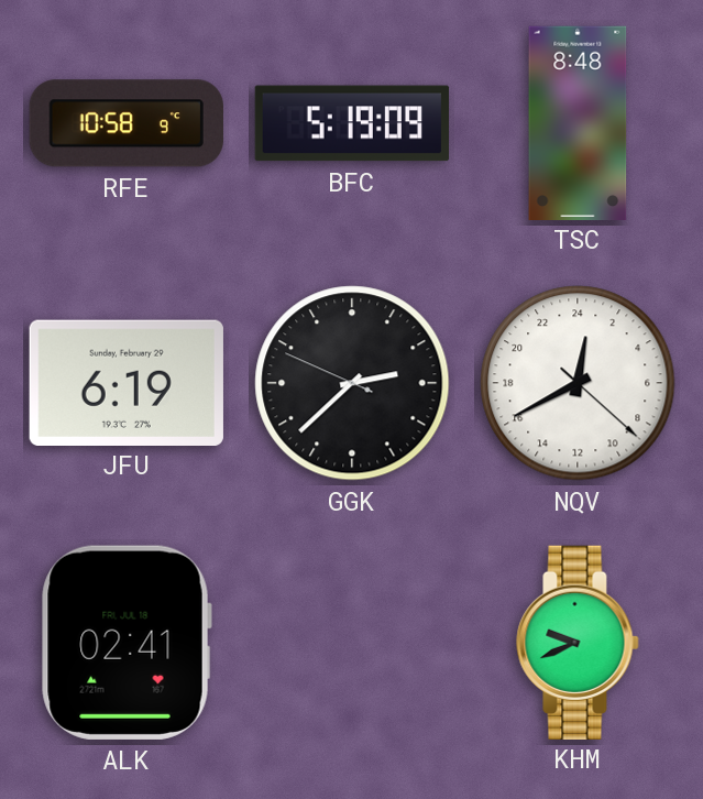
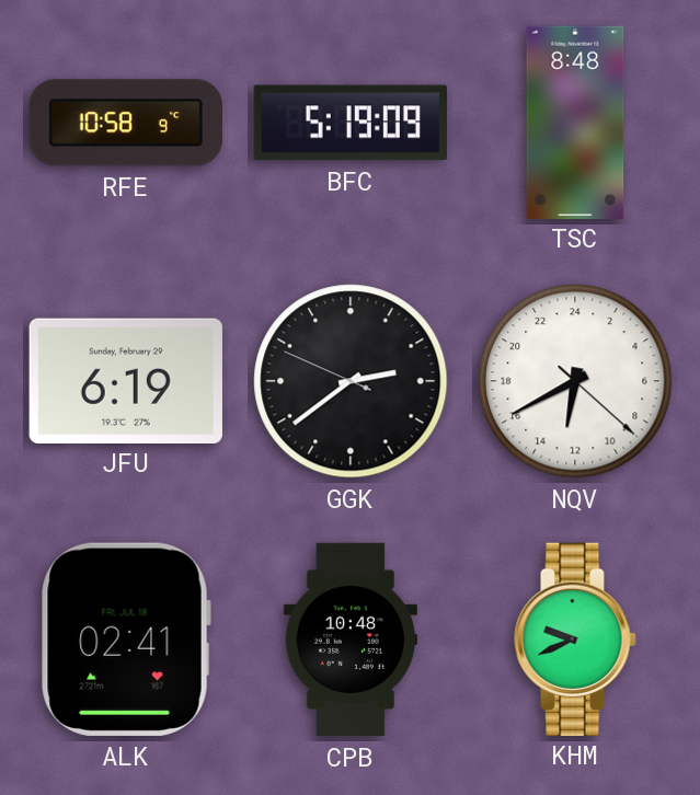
GGK: 2:37 -> 2:38 (351, 381)
NQV: 0:40 -> 12:40 (575, 381)
CPB: none -> 10:48 (351, 640)
